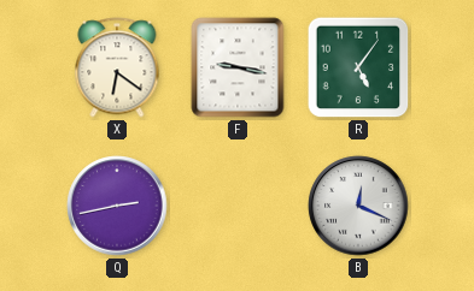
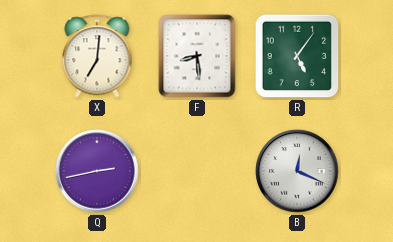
X: 6:21 -> 7:01 (97, 56)
F: 9:17 -> 8:29 (197, 56)
